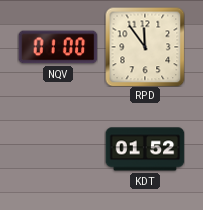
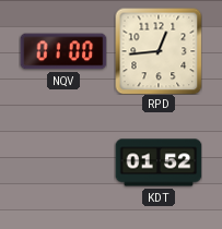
RPD: 11:54 -> 12:44 (159, 51)
